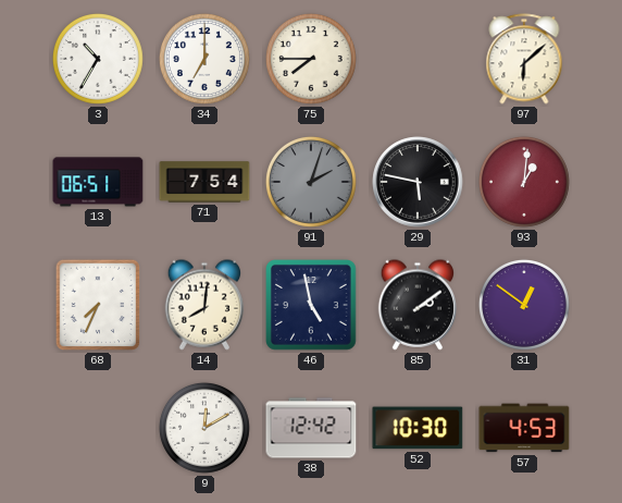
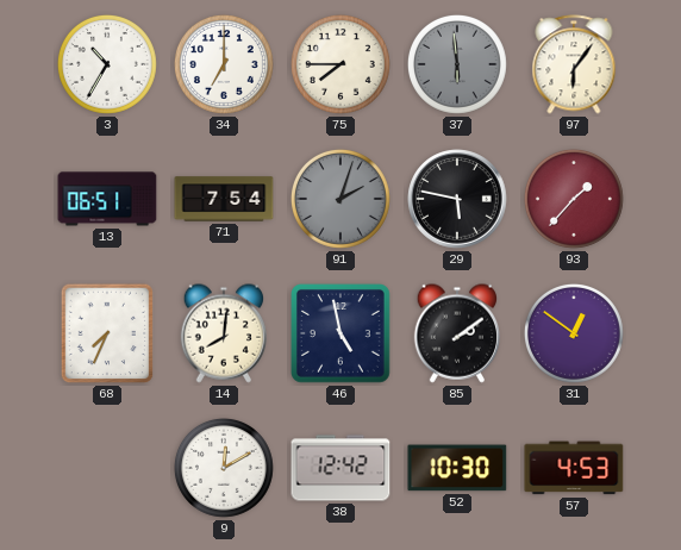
37: none -> 5:59 (457, 64)
97: 6:08 -> 6:06 (574, 64)
93: 1:01 -> 1:37 (574, 199)
